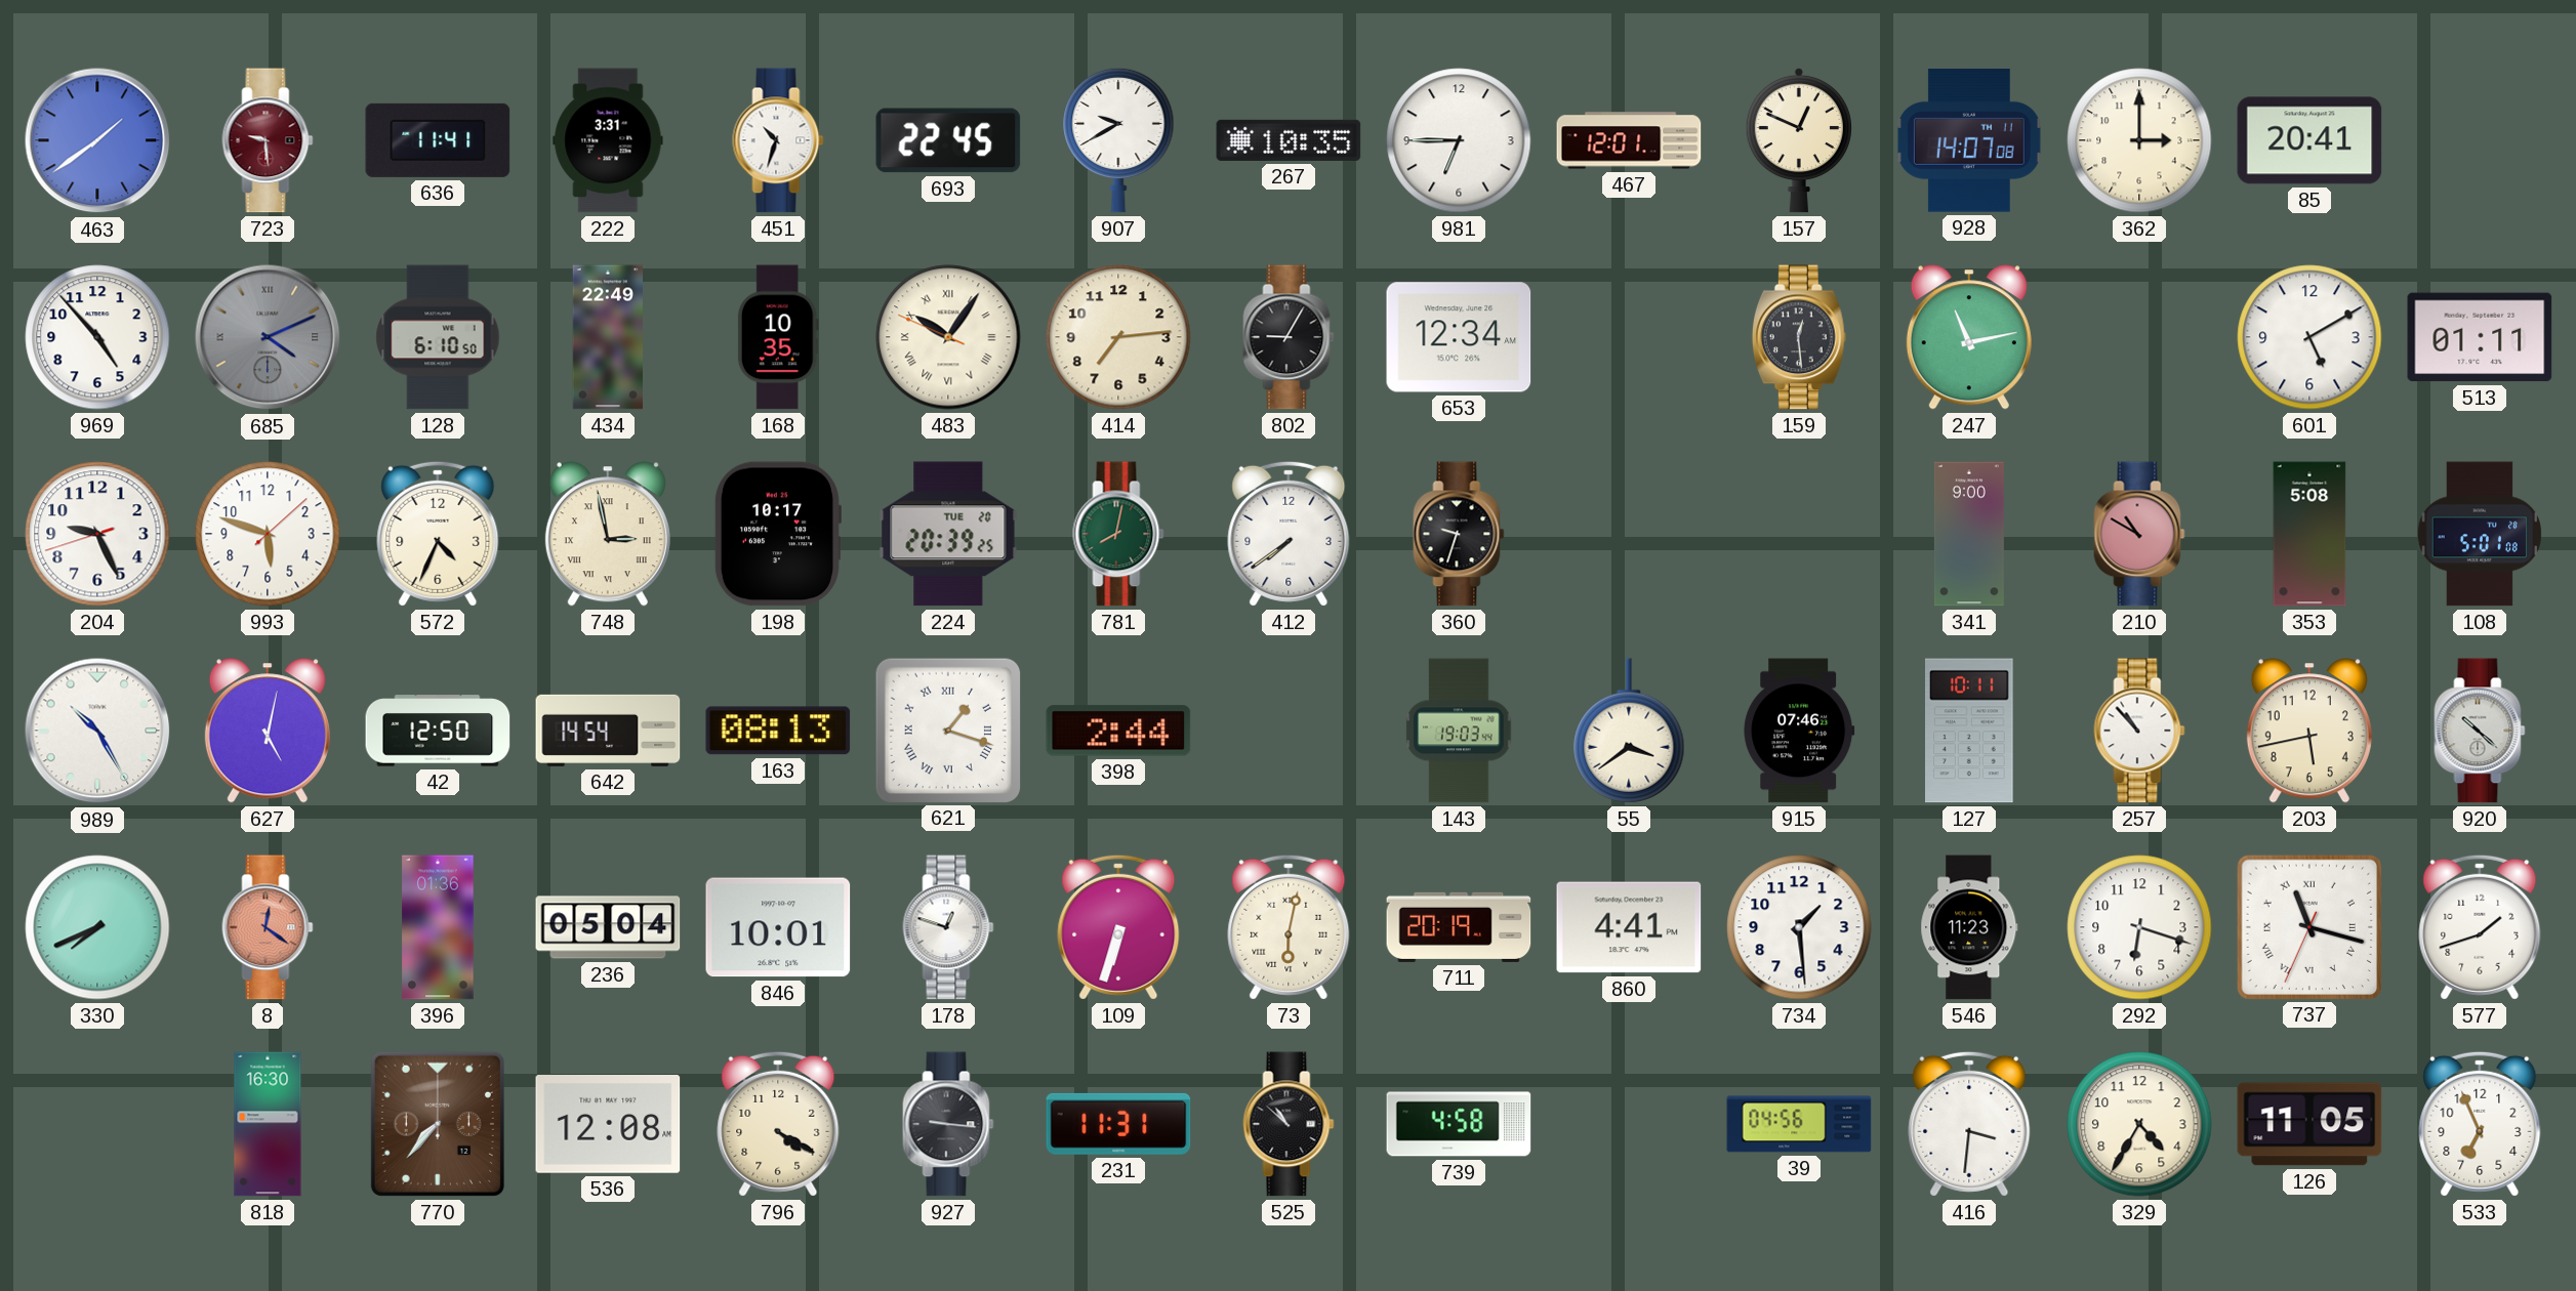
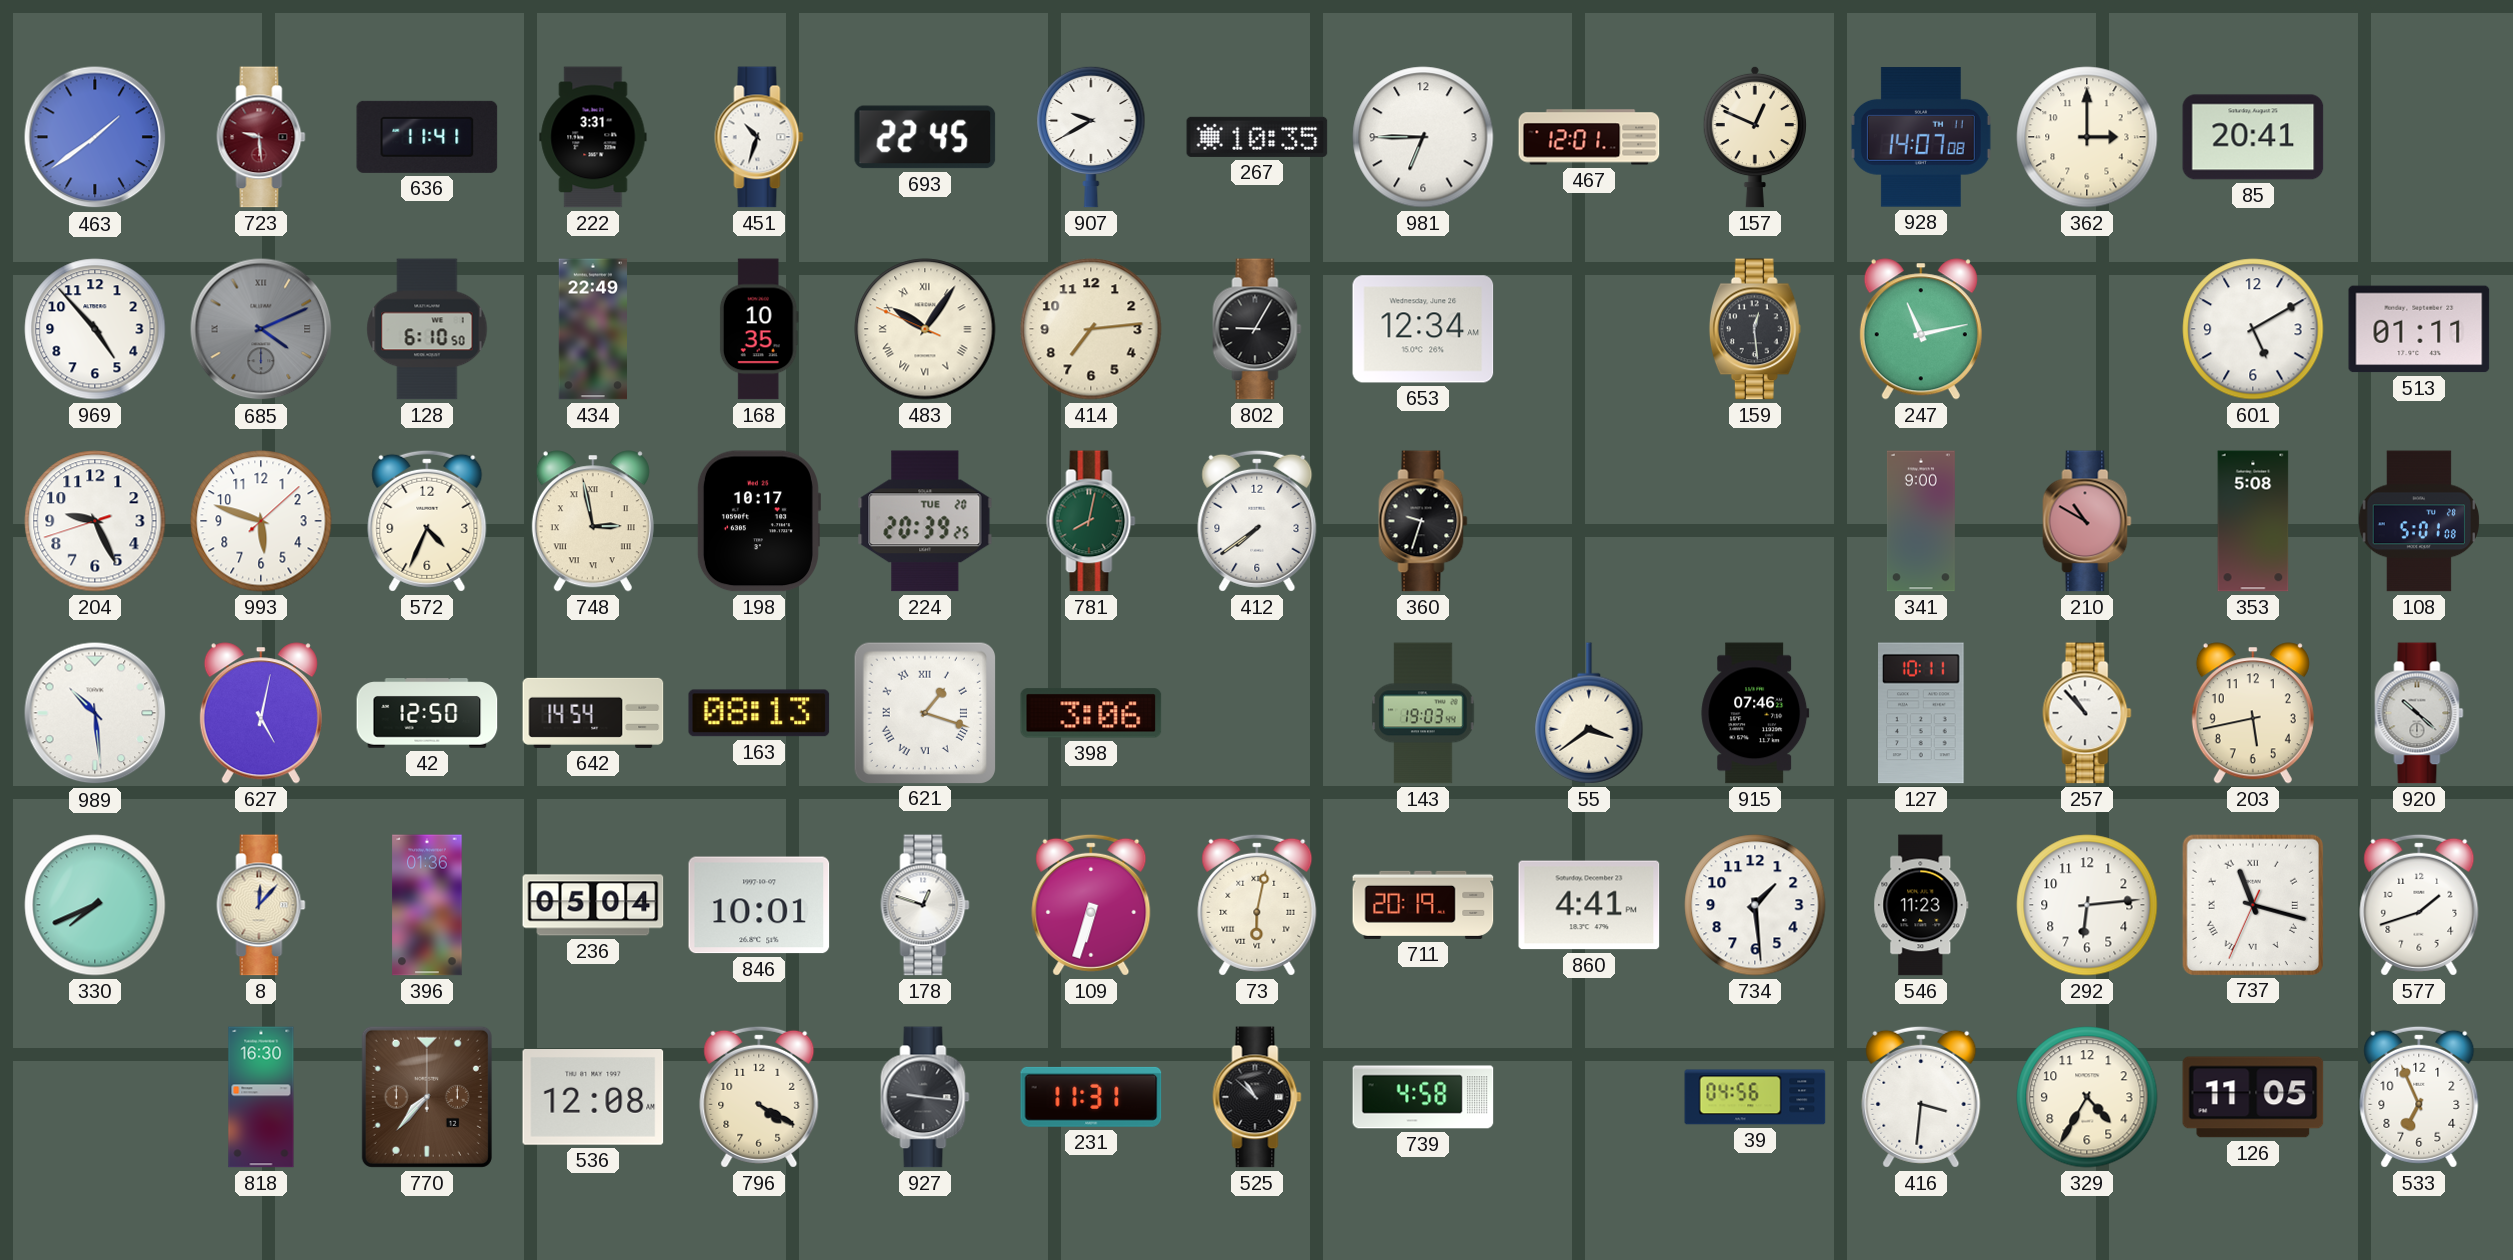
989: 10:25 -> 10:29 (95, 713)
398: 2:44 -> 3:06 (1091, 713)
8: 12:21 -> 12:07 (261, 905)
8 dial: salmon -> cream (261, 905)
292: 6:18 -> 6:14 (2087, 905)
